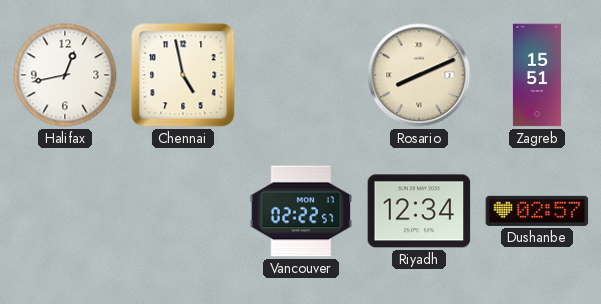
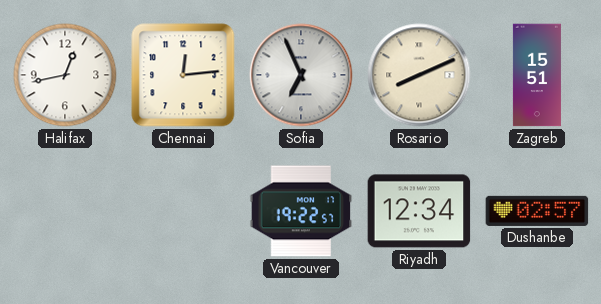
Chennai: 4:58 -> 12:14 (183, 75)
Sofia: none -> 6:56 (301, 75)
Vancouver: 02:22 -> 19:22 (301, 211)
